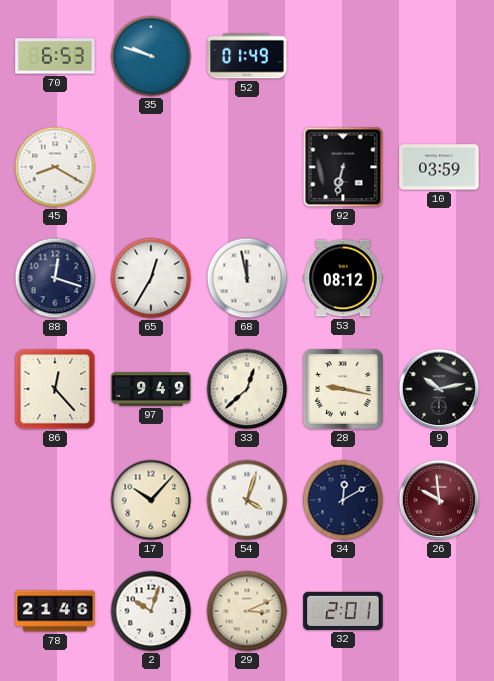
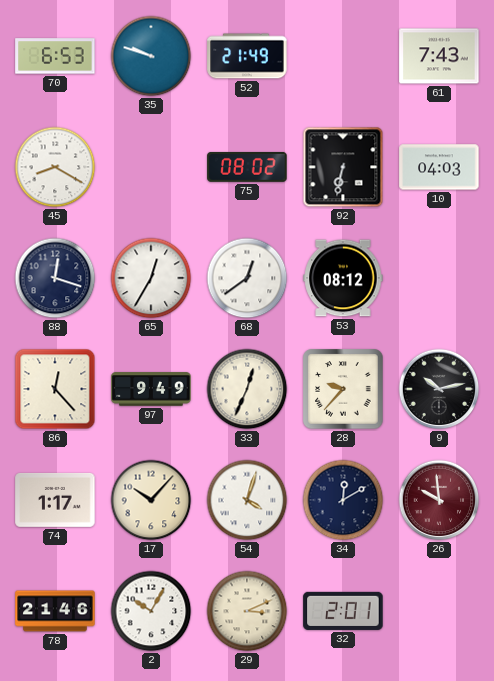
52: 01:49 -> 21:49 (247, 56)
61: none -> 7:43 (439, 56)
75: none -> 08:02 (247, 167)
10: 03:59 -> 04:03 (439, 167)
68: 11:58 -> 12:39 (247, 278)
33: 12:38 -> 12:34 (247, 389)
28: 9:17 -> 9:37 (343, 389)
74: none -> 1:17 (55, 500)
2: 10:03 -> 10:05 (151, 611)
